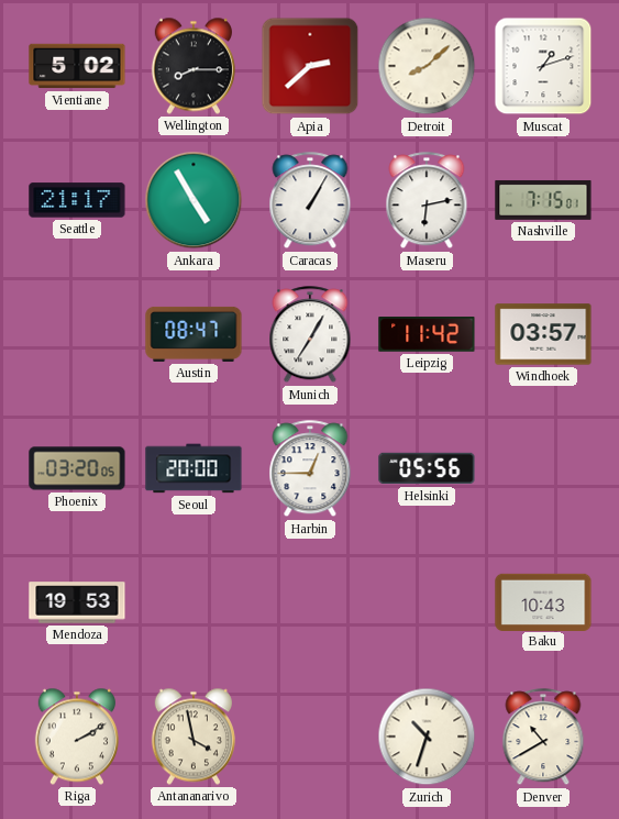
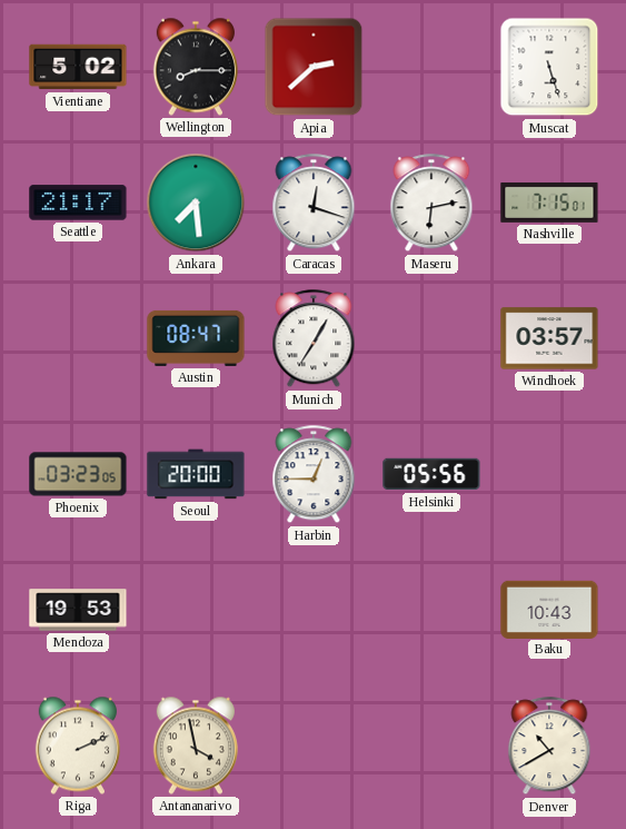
Detroit: 8:08 -> none (427, 66)
Muscat: 1:12 -> 5:27 (549, 67)
Ankara: 4:55 -> 7:29 (196, 203)
Caracas: 1:05 -> 12:18 (314, 204)
Leipzig: 11:42 -> none (427, 335)
Phoenix: 03:20 -> 03:23 (78, 474)
Riga: 2:10 -> 2:11 (78, 746)
Zurich: 10:33 -> none (427, 737)
